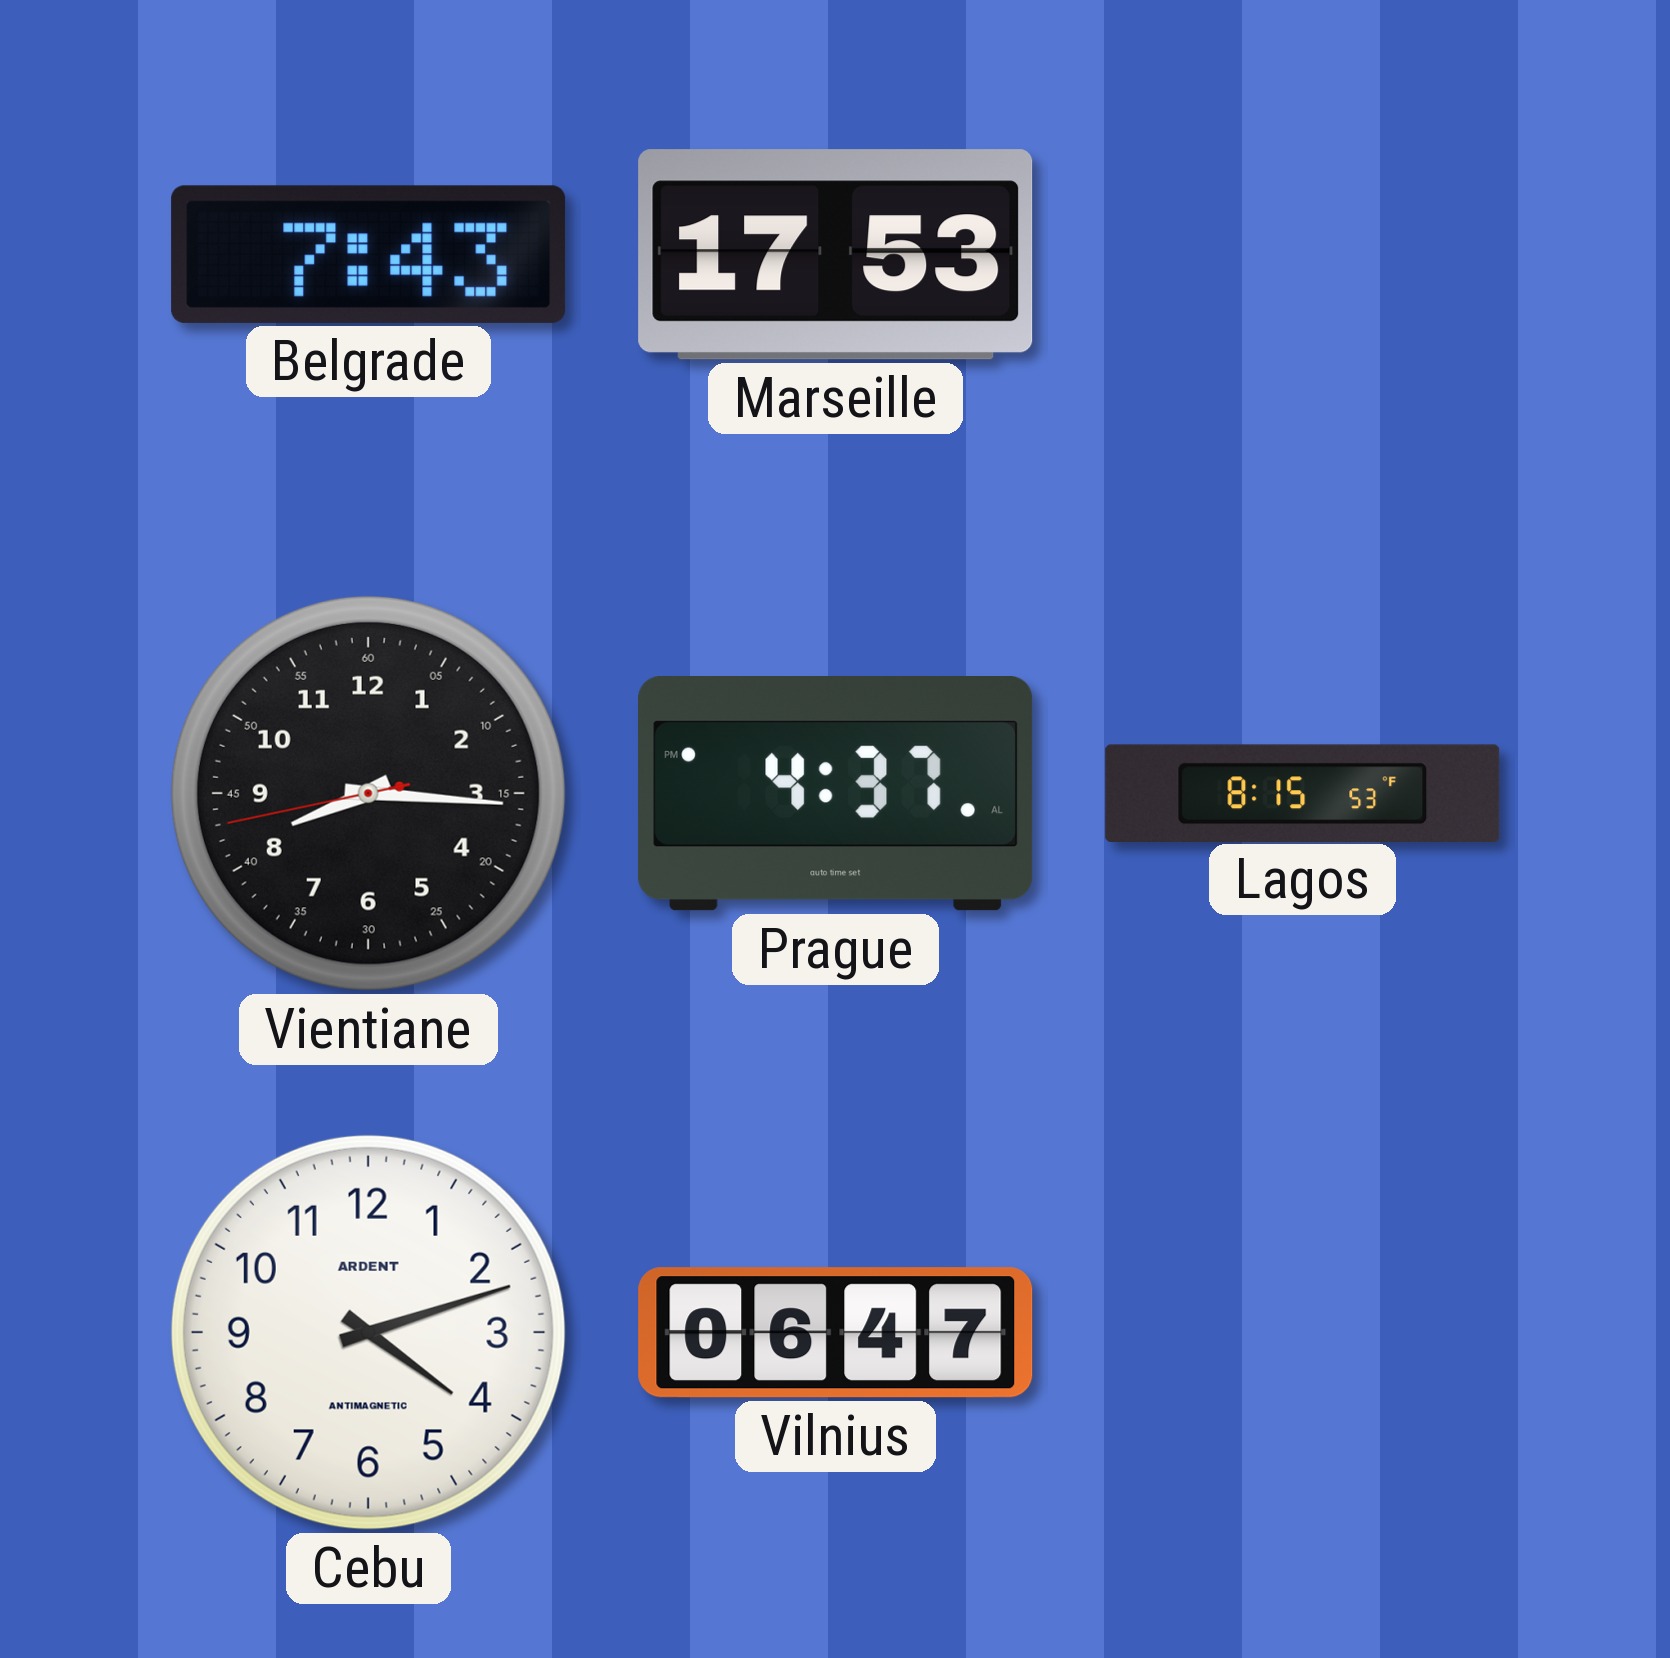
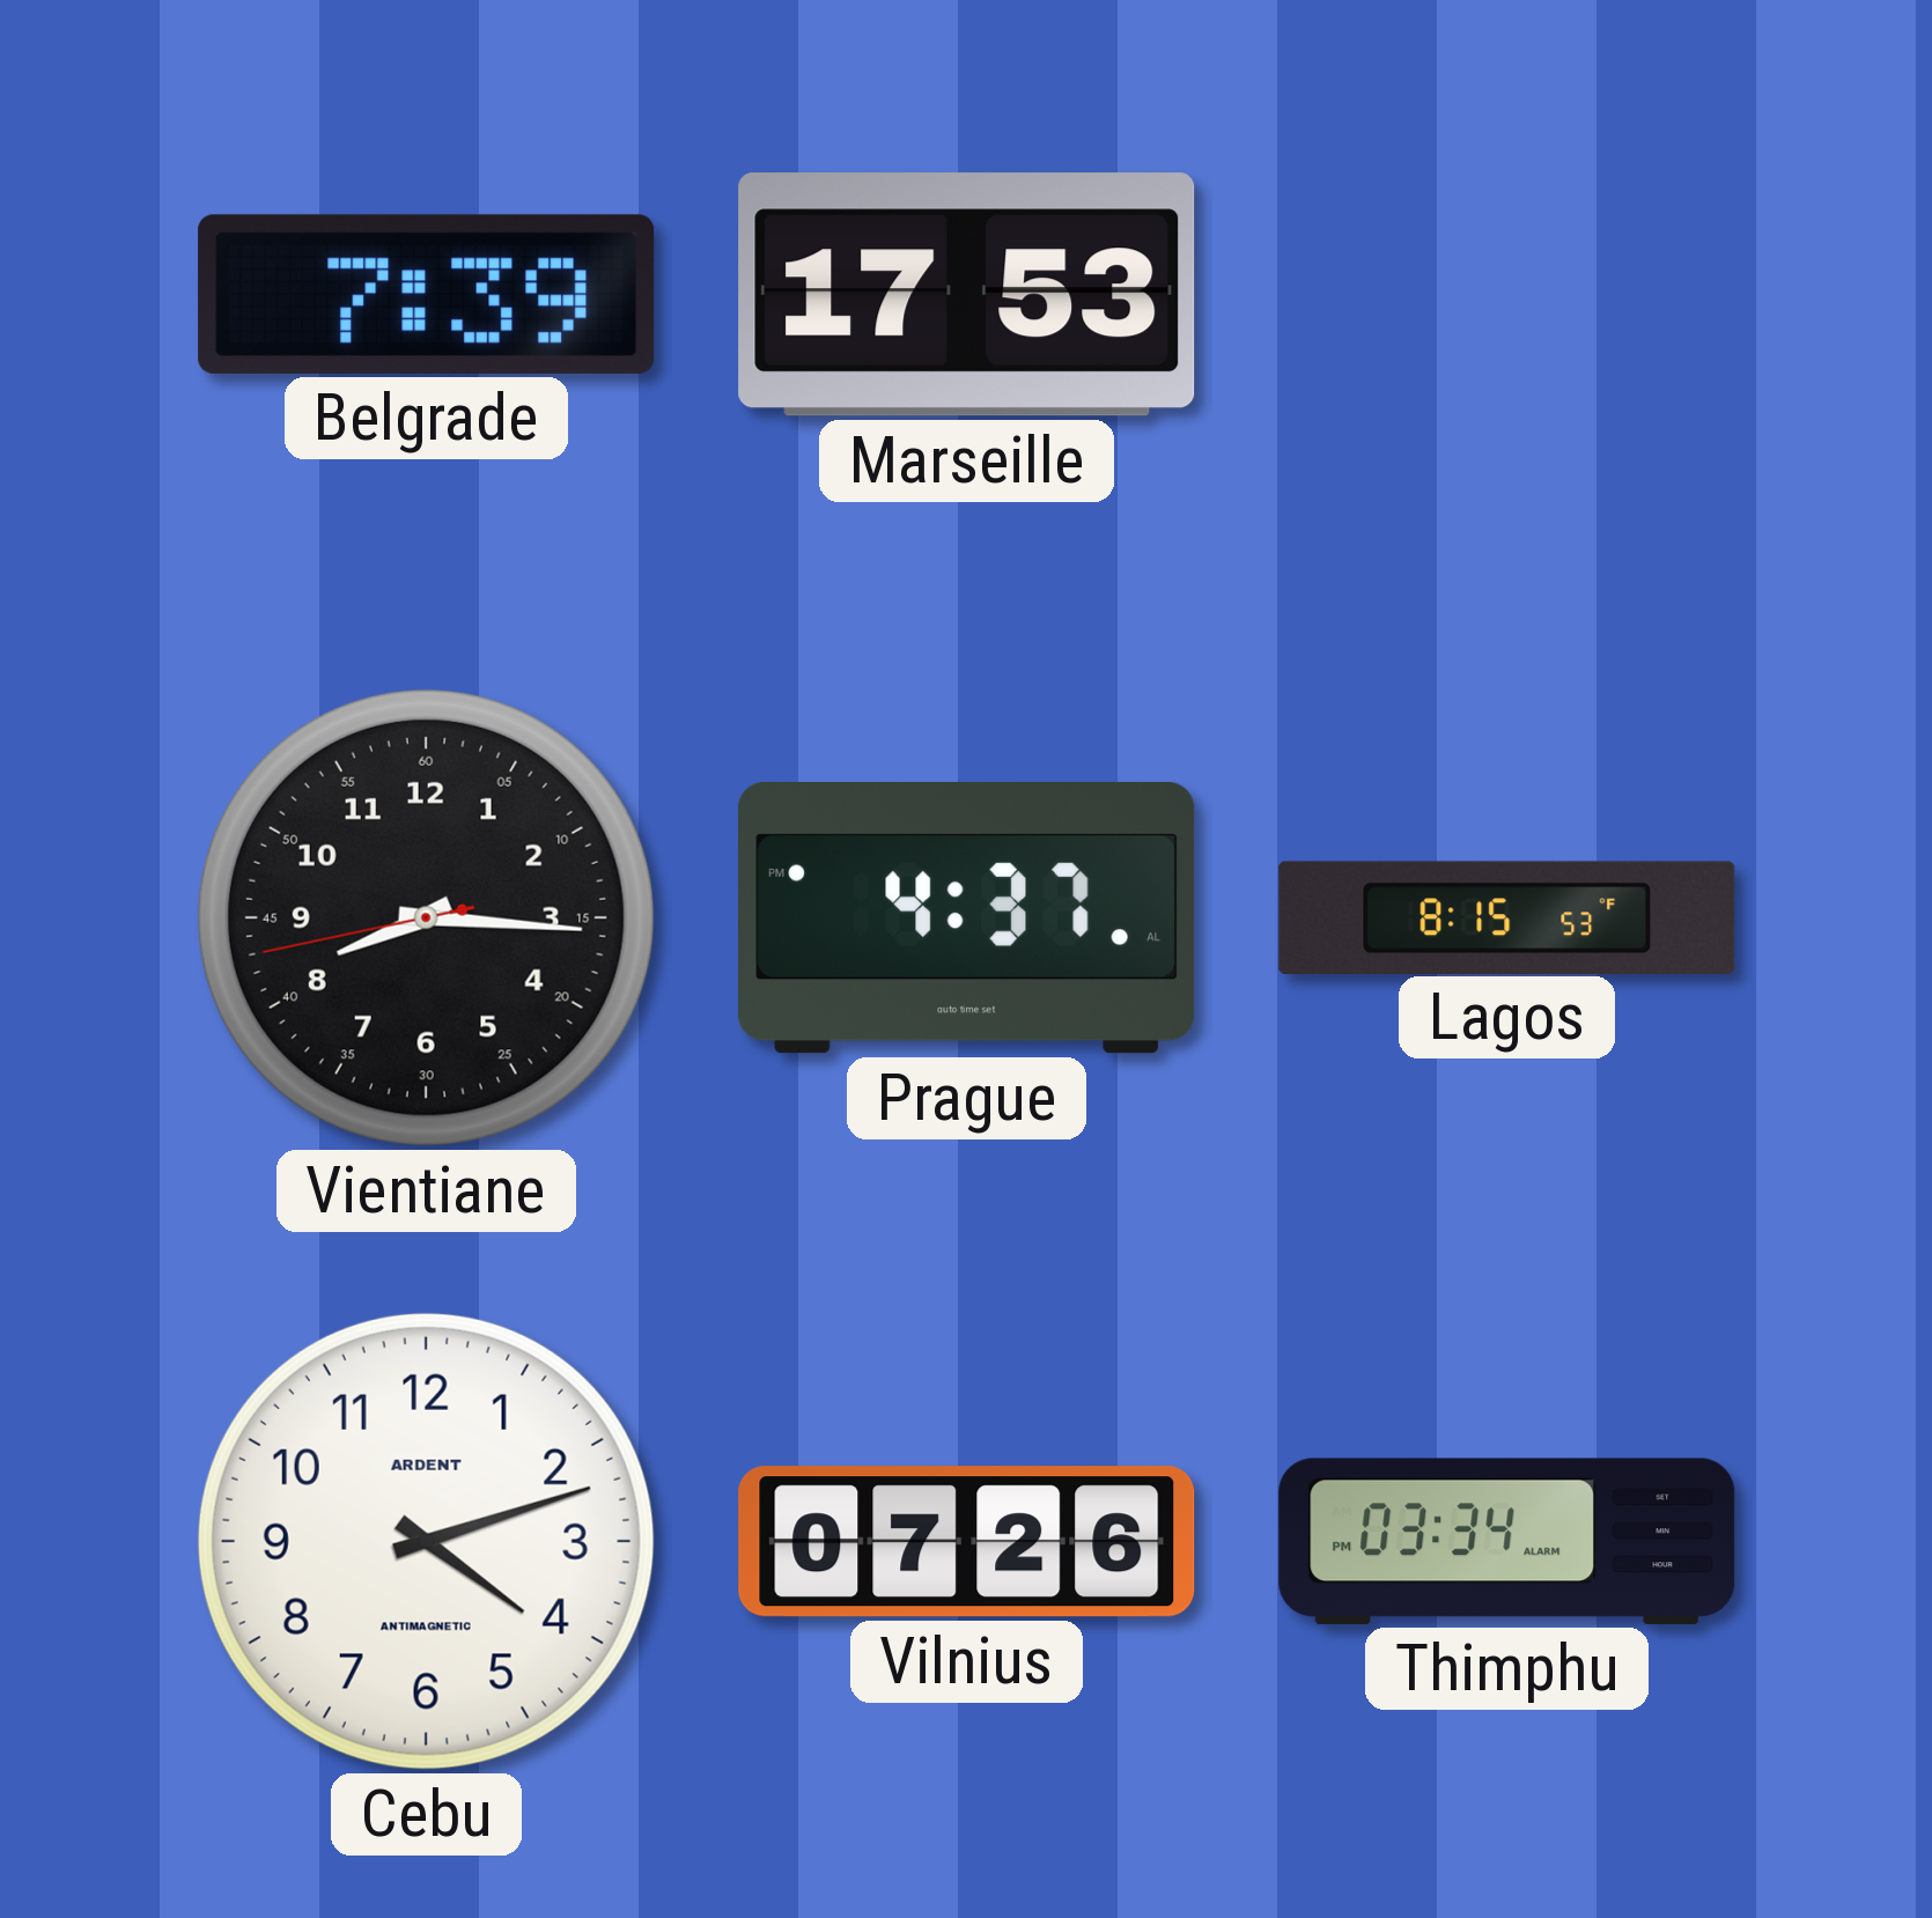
Belgrade: 7:43 -> 7:39 (427, 294)
Vilnius: 06:47 -> 07:26 (967, 1542)
Thimphu: none -> 03:34 (1507, 1541)
